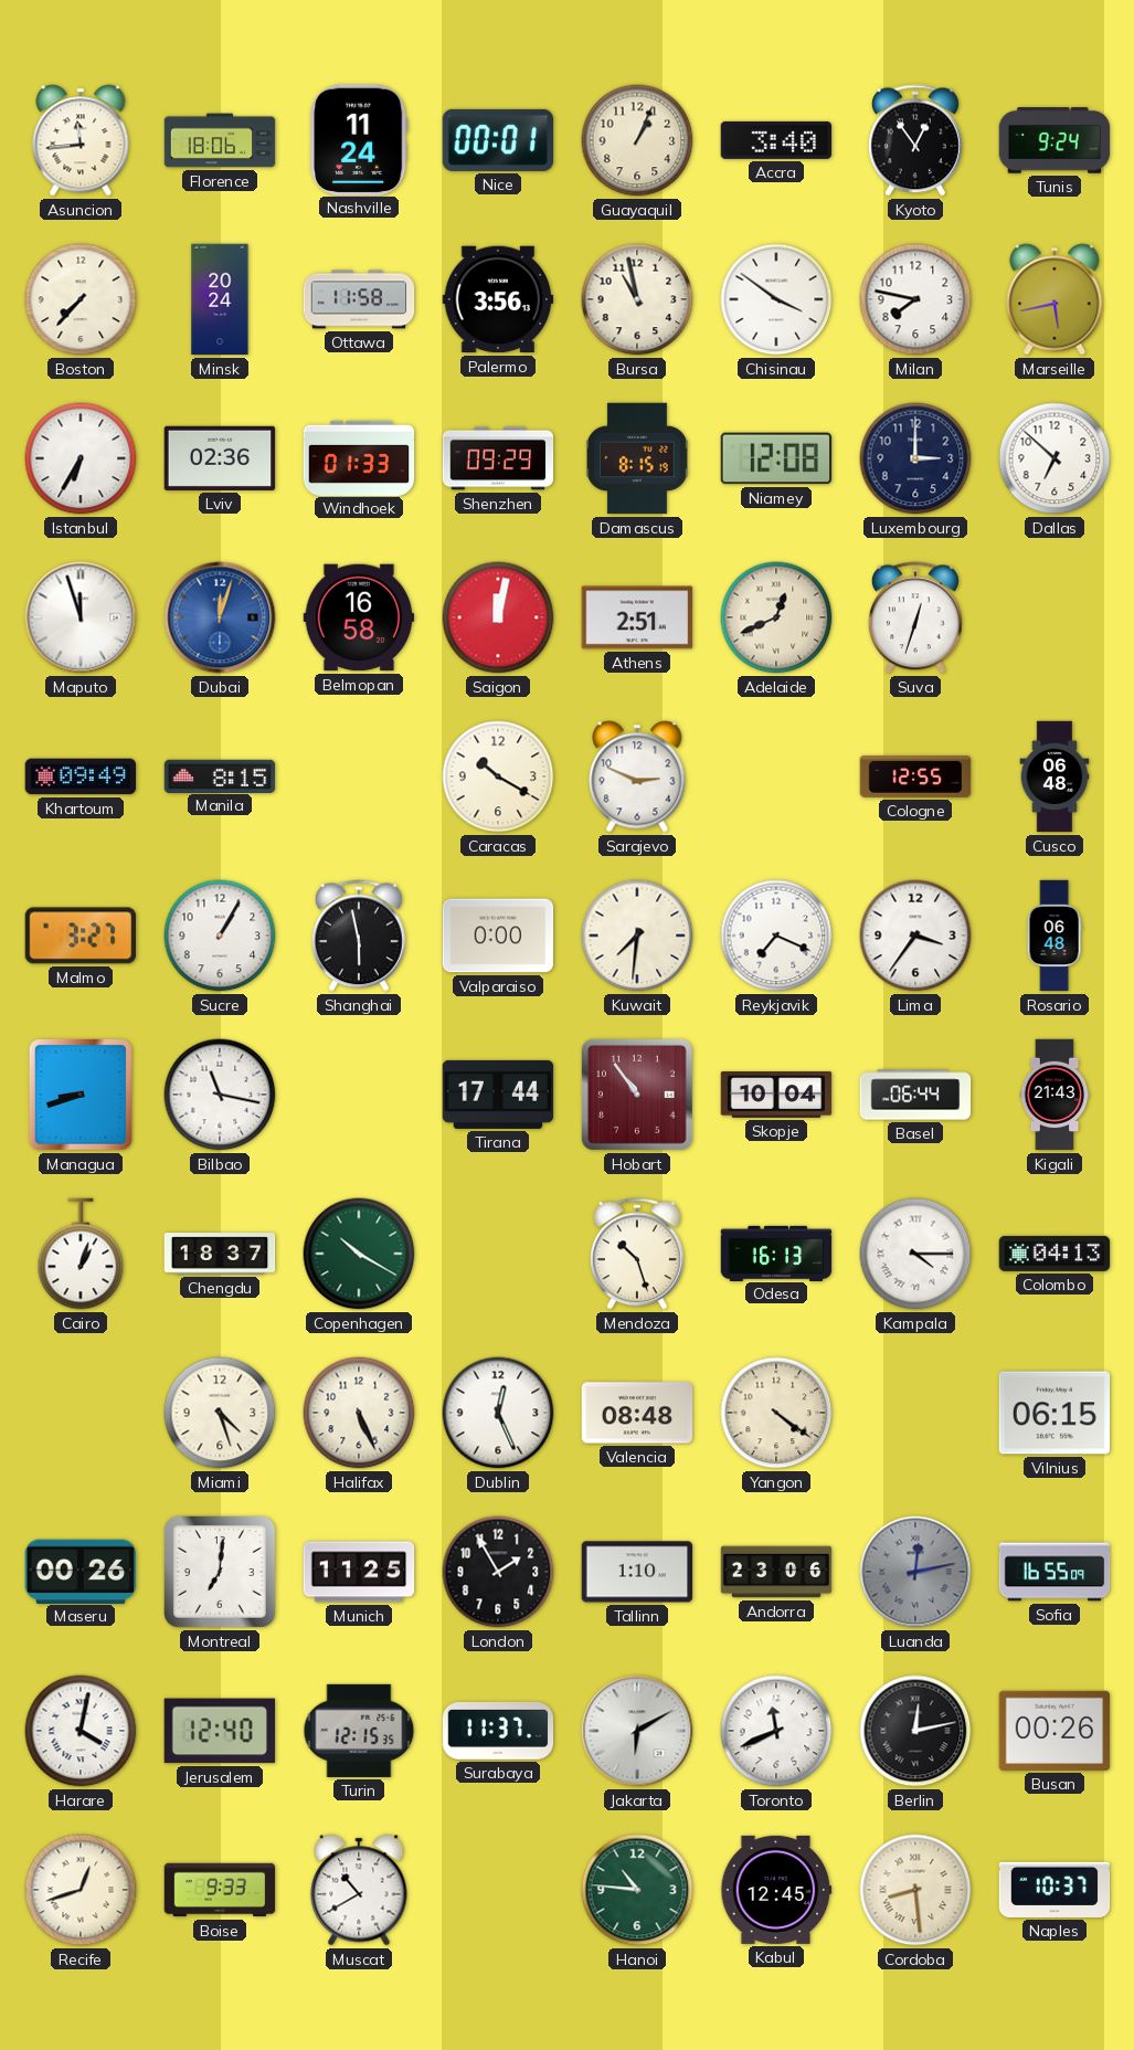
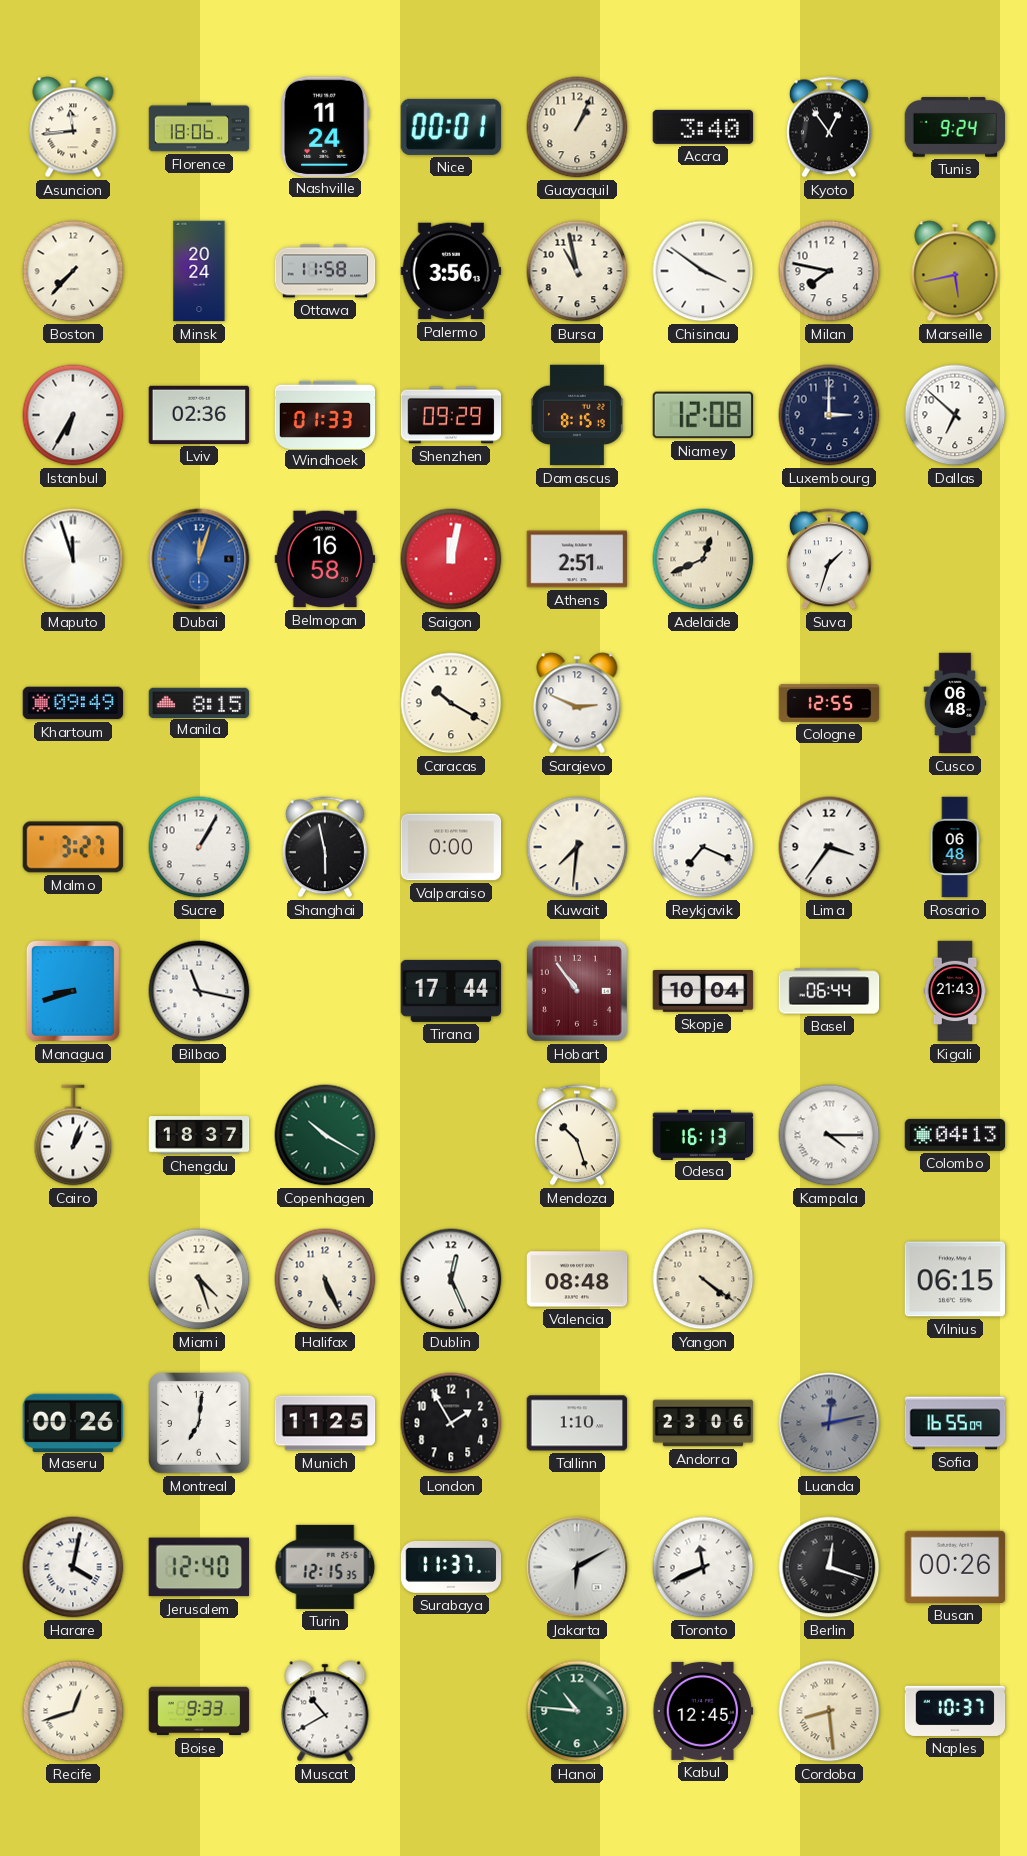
Suva: 12:33 -> 1:33 (829, 559)
Berlin: 12:13 -> 12:18 (829, 1567)
